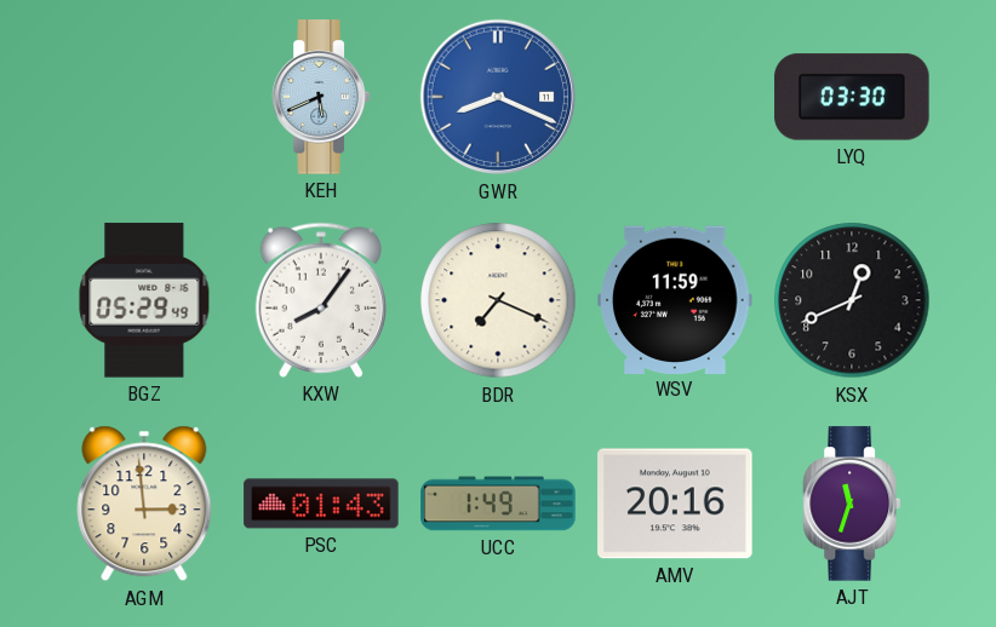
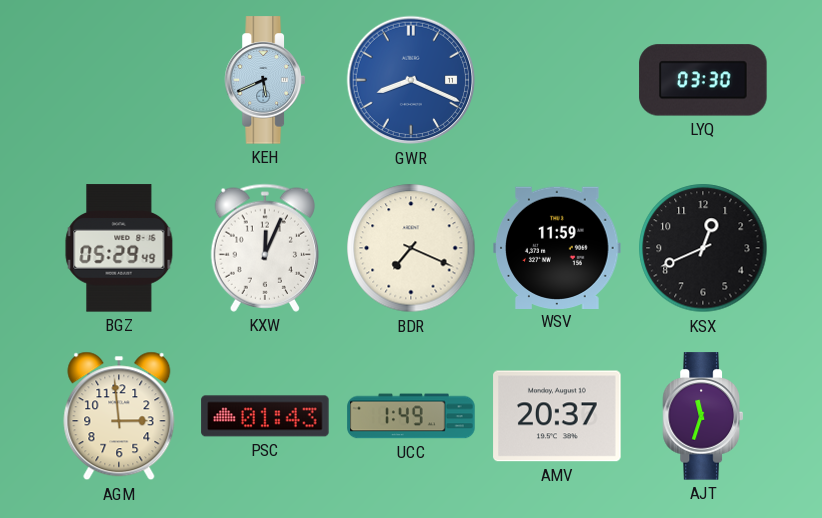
KXW: 8:06 -> 12:04 (264, 248)
AMV: 20:16 -> 20:37 (557, 416)
